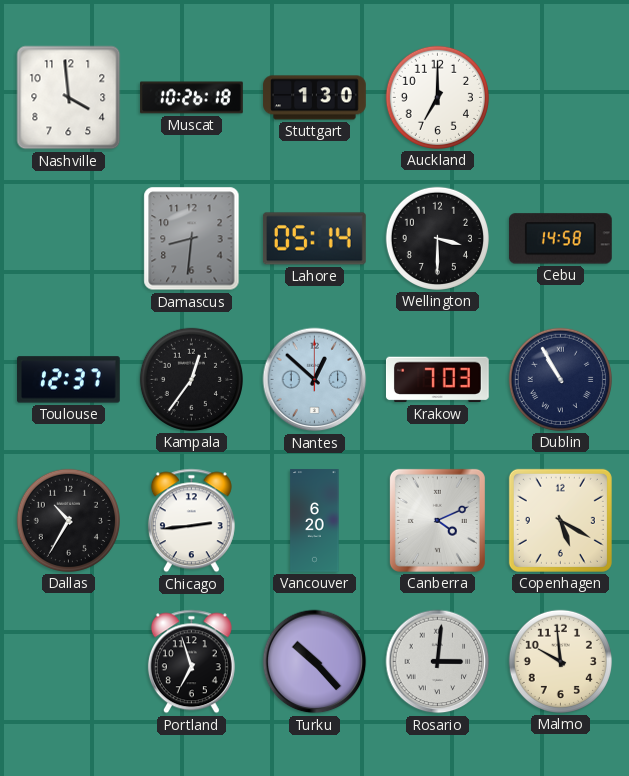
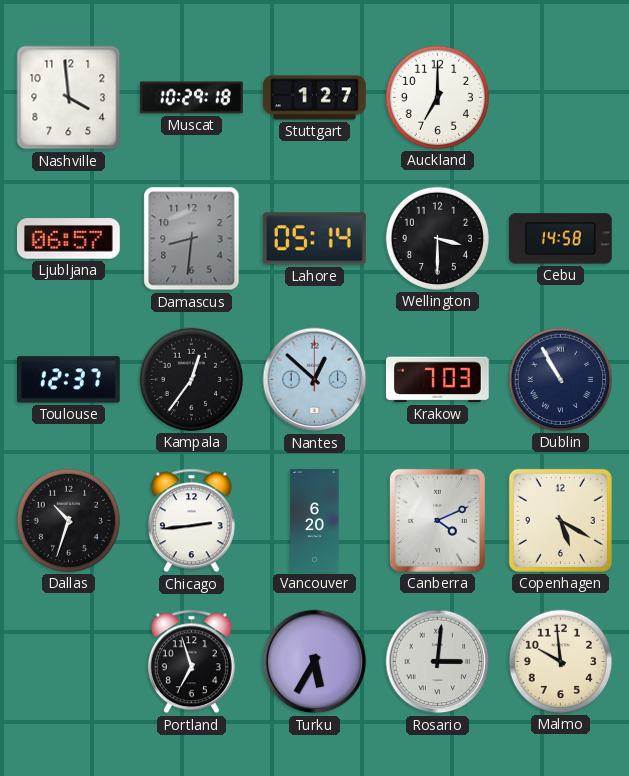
Muscat: 10:26 -> 10:29 (192, 98)
Stuttgart: 1:30 -> 1:27 (315, 98)
Ljubljana: none -> 06:57 (68, 239)
Dallas: 10:35 -> 10:33 (68, 520)
Turku: 10:23 -> 5:35 (315, 662)
